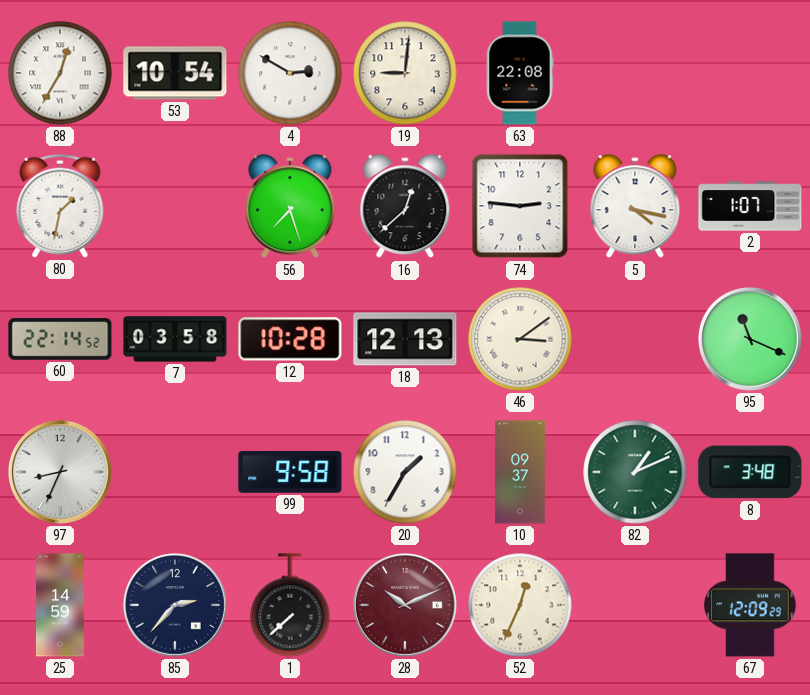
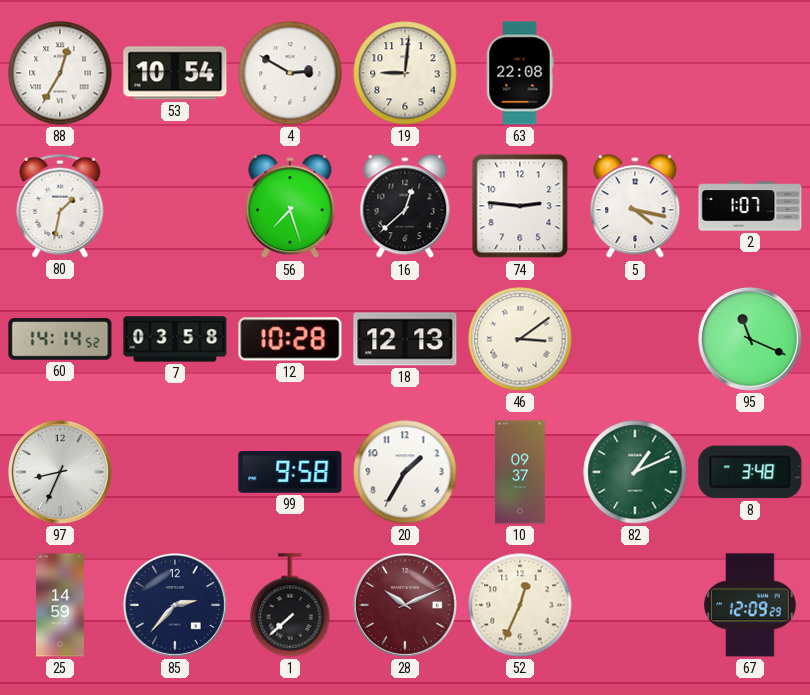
60: 22:14 -> 14:14 (60, 339)
